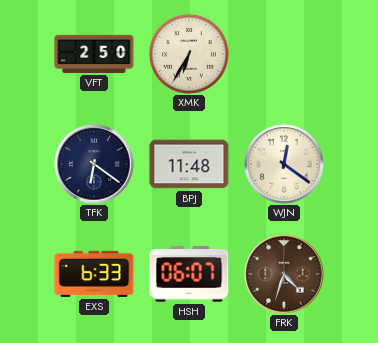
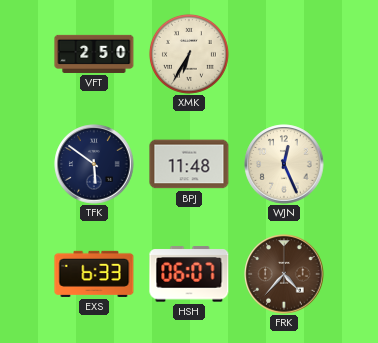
TFK: 6:21 -> 5:51 (94, 164)
WJN: 12:21 -> 12:26 (284, 164)
FRK: 4:33 -> 4:37 (284, 274)
